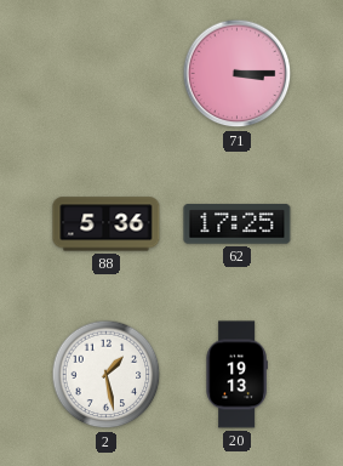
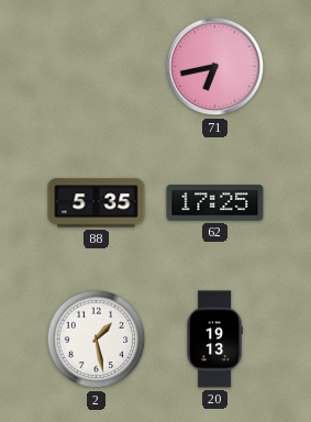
71: 3:15 -> 6:43 (215, 67)
88: 5:36 -> 5:35 (97, 203)
